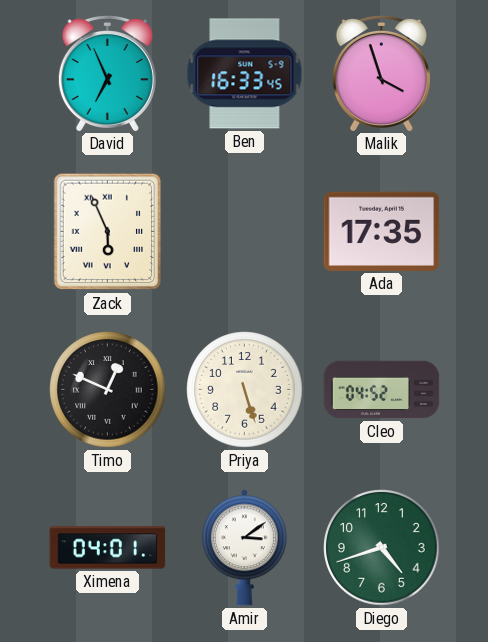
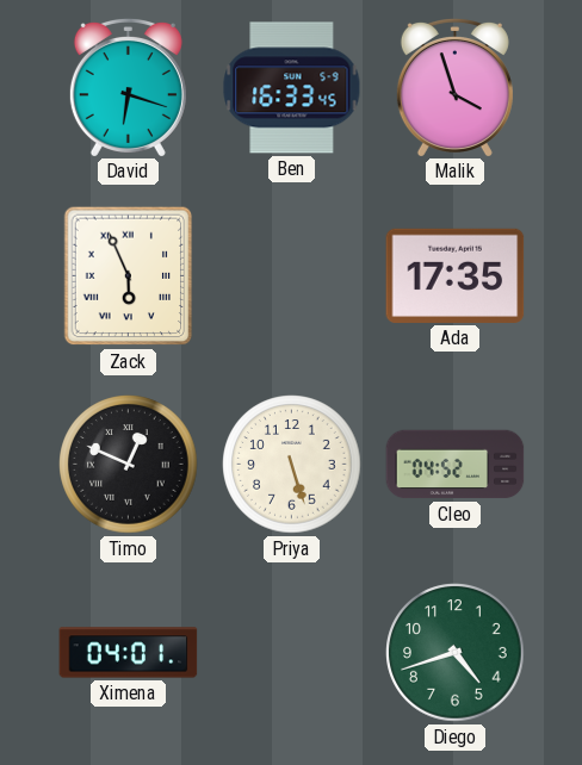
David: 6:56 -> 6:18 (128, 87)
Amir: 3:09 -> none (244, 548)
